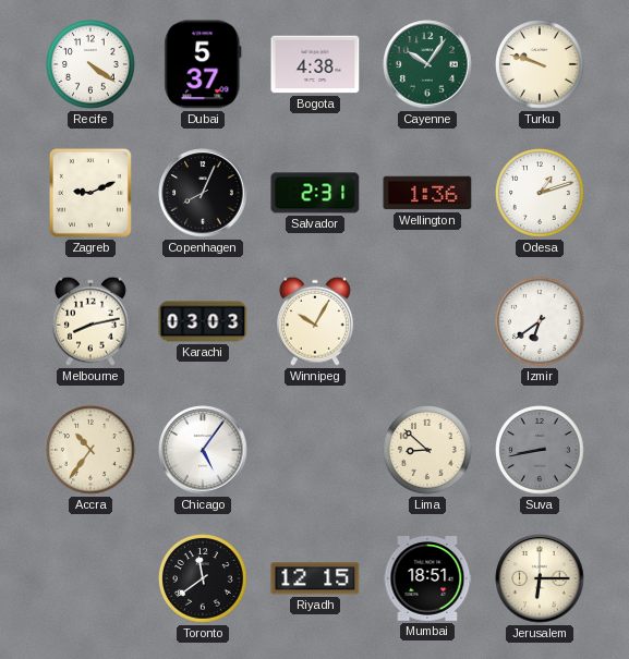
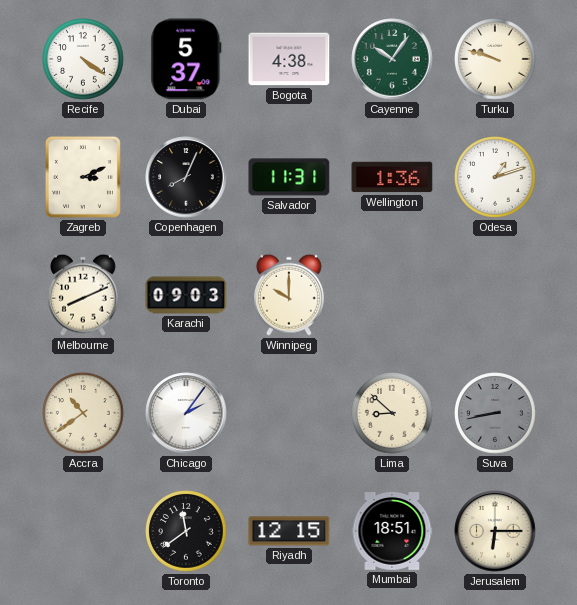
Zagreb: 9:11 -> 3:11 (83, 177)
Salvador: 2:31 -> 11:31 (289, 177)
Melbourne: 8:13 -> 8:11 (83, 295)
Karachi: 03:03 -> 09:03 (186, 295)
Winnipeg: 10:05 -> 10:00 (289, 295)
Izmir: 6:39 -> none (540, 321)
Accra: 10:36 -> 10:39 (83, 413)
Chicago: 5:06 -> 2:06 (186, 413)
